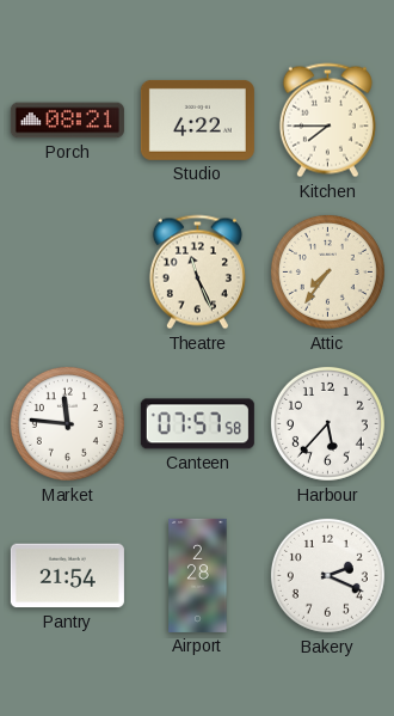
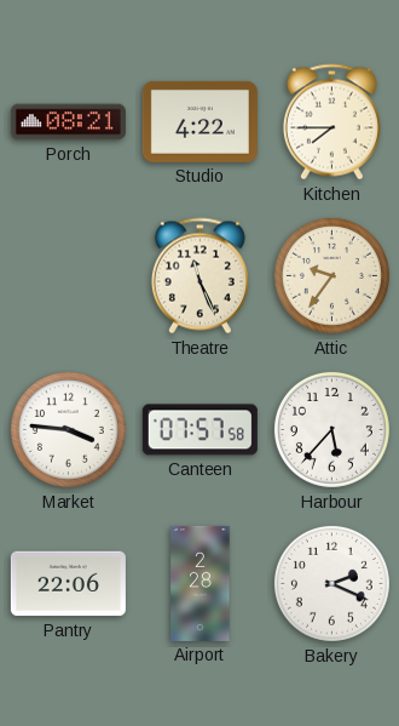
Attic: 7:36 -> 9:36 (331, 275)
Market: 11:46 -> 3:46 (68, 429)
Pantry: 21:54 -> 22:06 (68, 584)
